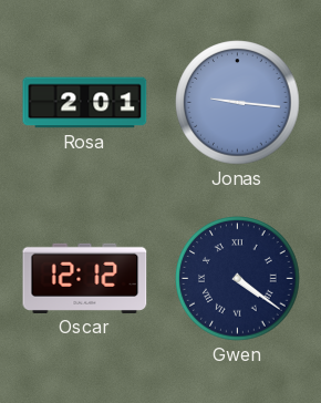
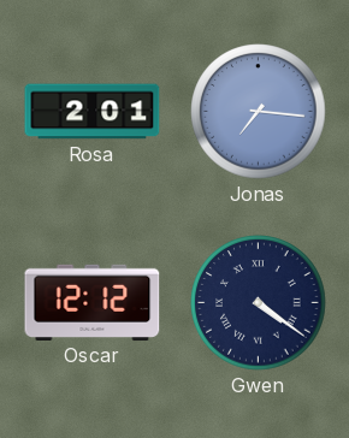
Jonas: 9:16 -> 7:16 (259, 112)
